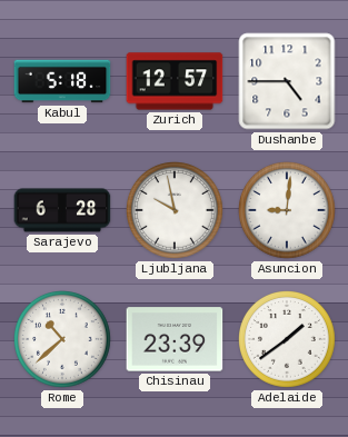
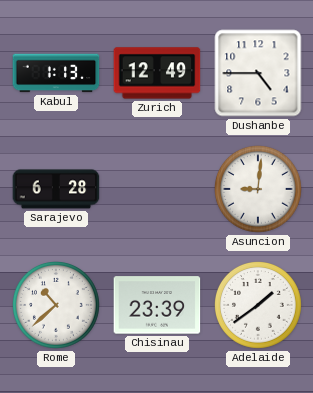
Kabul: 5:18 -> 1:13 (56, 73)
Zurich: 12:57 -> 12:49 (157, 73)
Ljubljana: 9:58 -> none (176, 211)
